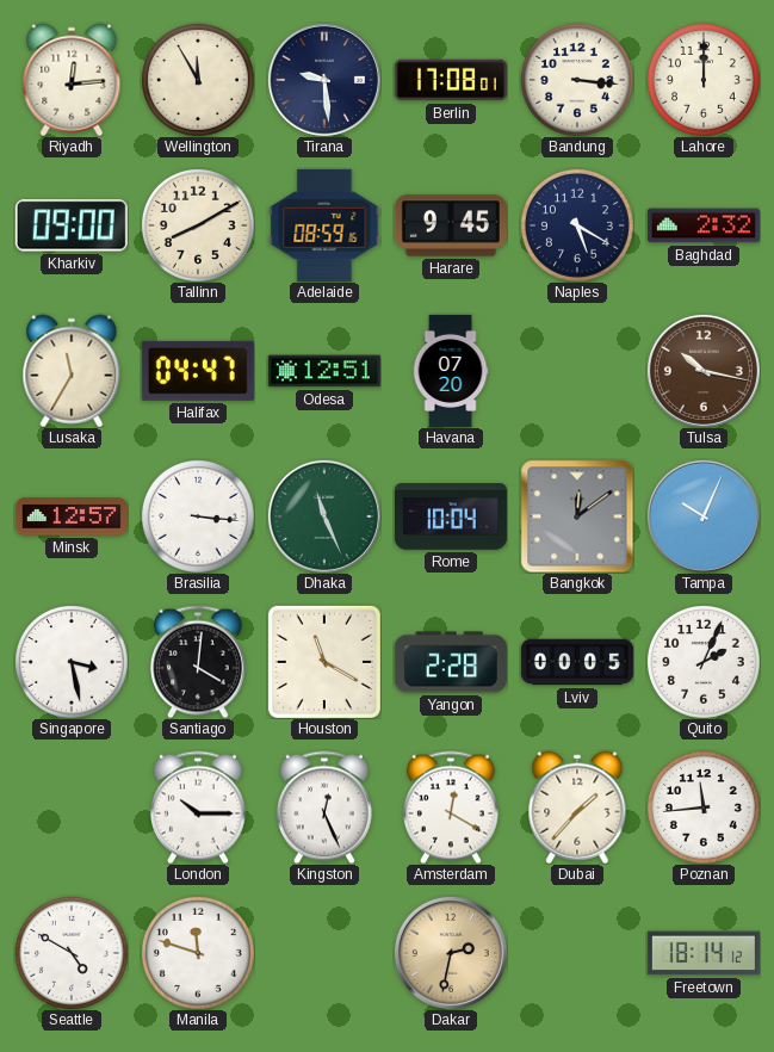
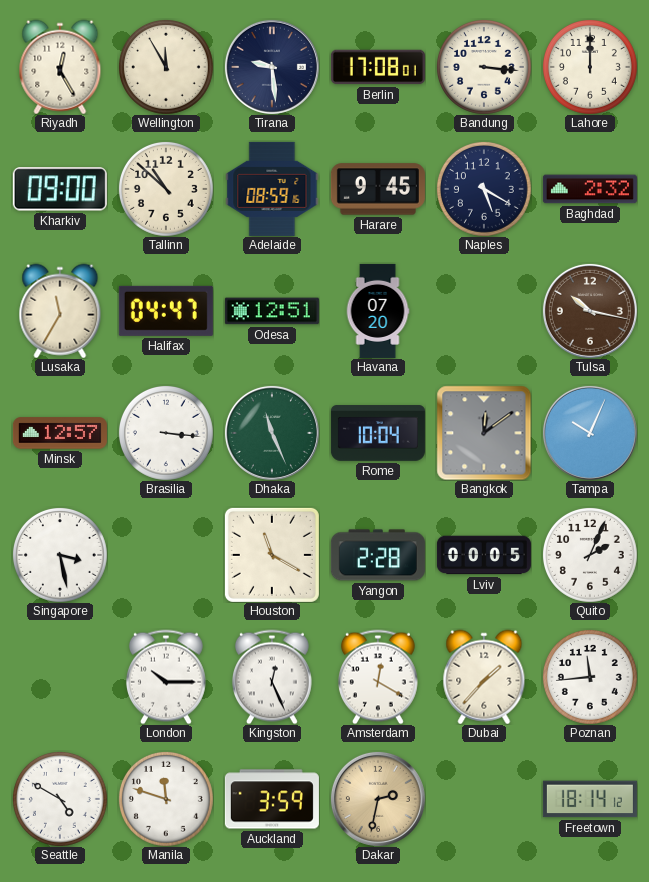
Riyadh: 12:14 -> 12:25 (60, 67)
Tallinn: 8:10 -> 10:52 (166, 189)
Santiago: 4:01 -> none (198, 662)
Auckland: none -> 3:59 (272, 799)
